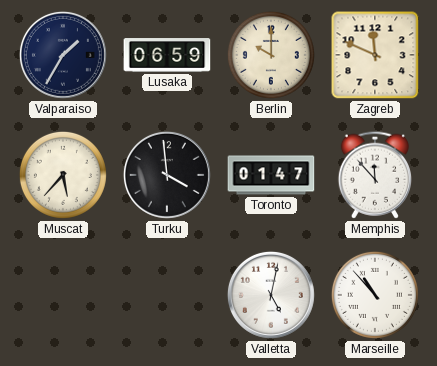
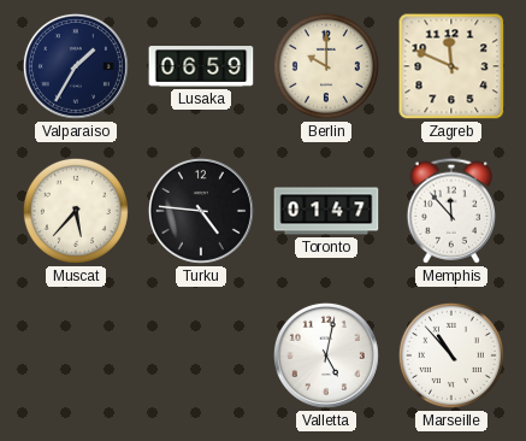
Turku: 3:59 -> 4:46 (201, 211)
